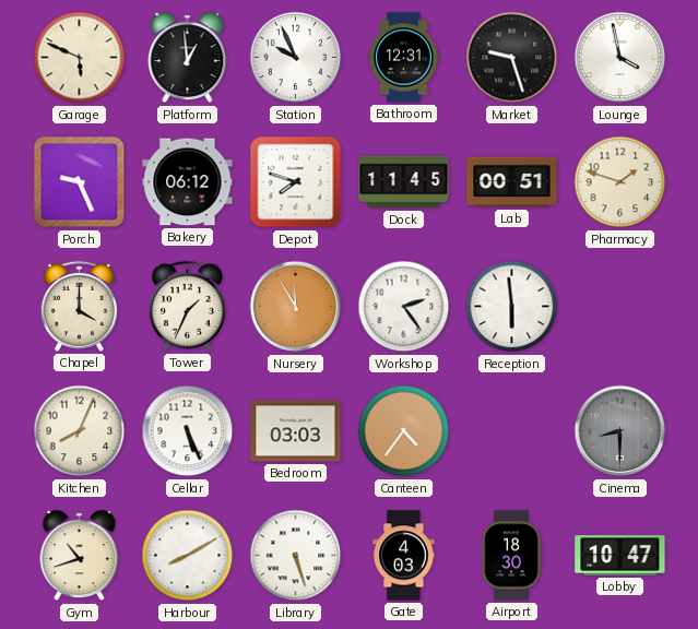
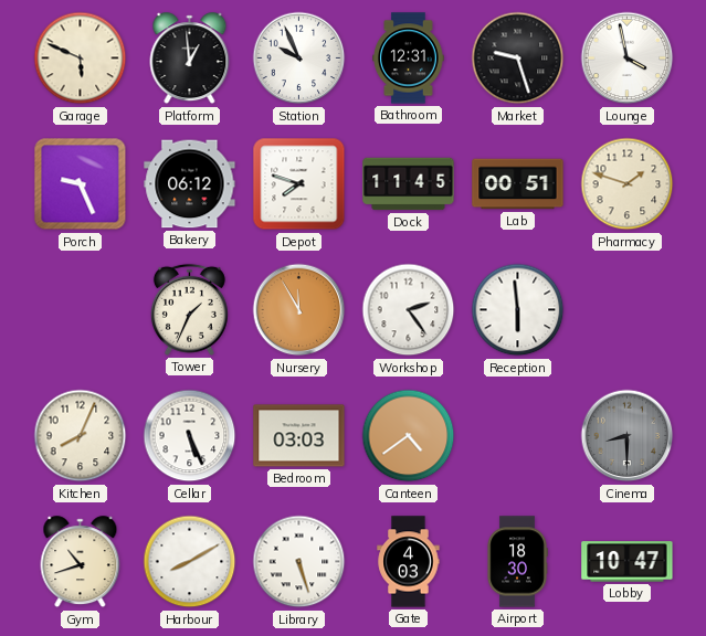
Chapel: 4:00 -> none (79, 306)
Canteen: 4:36 -> 4:39 (409, 436)
